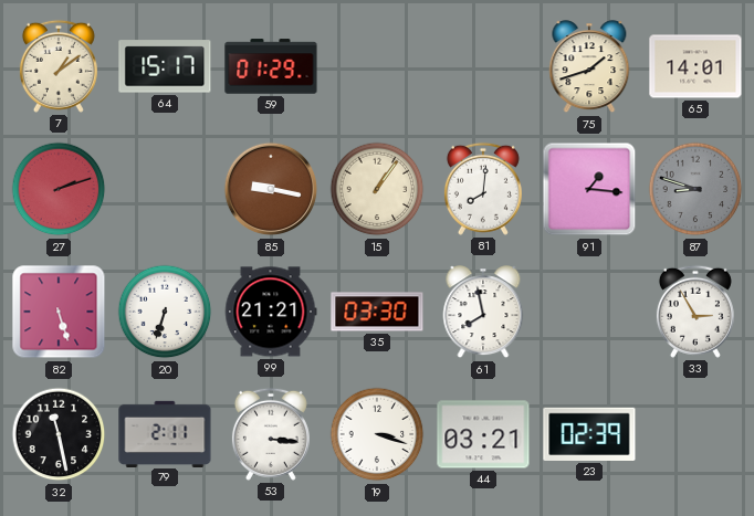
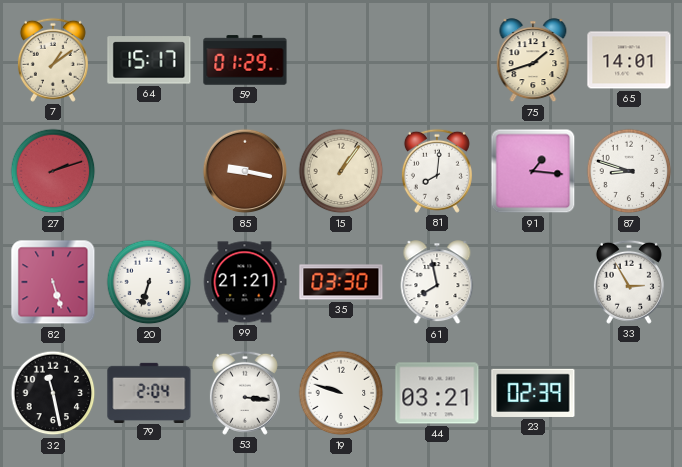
87 dial: grey -> white (629, 171)
79: 2:11 -> 2:04 (149, 392)
19: 3:18 -> 9:48 (341, 393)
